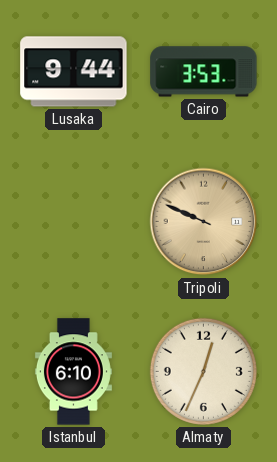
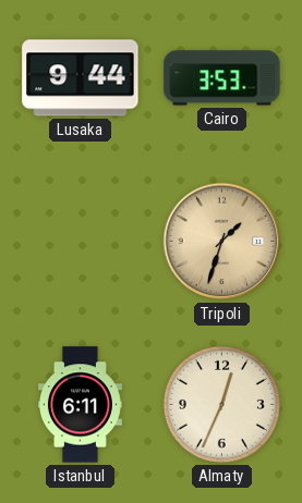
Tripoli: 9:49 -> 1:33 (222, 242)
Istanbul: 6:10 -> 6:11 (80, 405)
